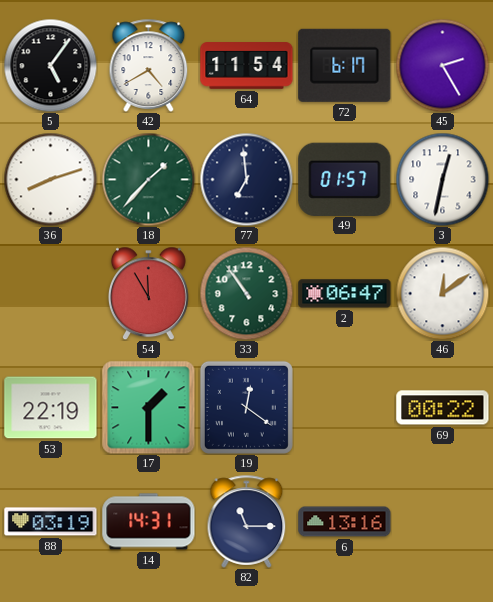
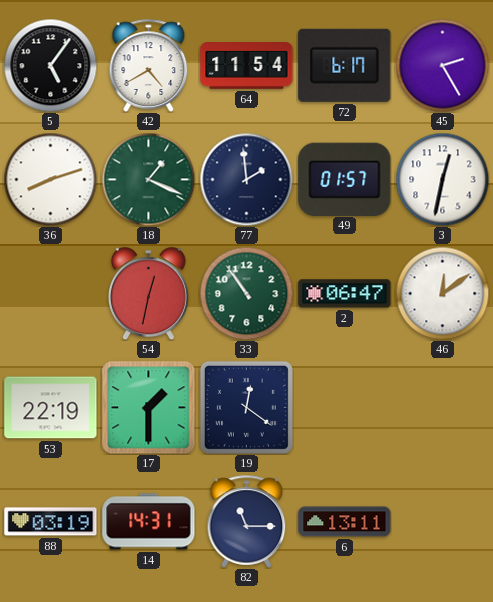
18: 1:37 -> 1:19 (148, 179)
77: 6:59 -> 1:59 (246, 179)
54: 11:55 -> 12:32 (148, 293)
69: 00:22 -> none (443, 408)
6: 13:16 -> 13:11 (345, 522)
